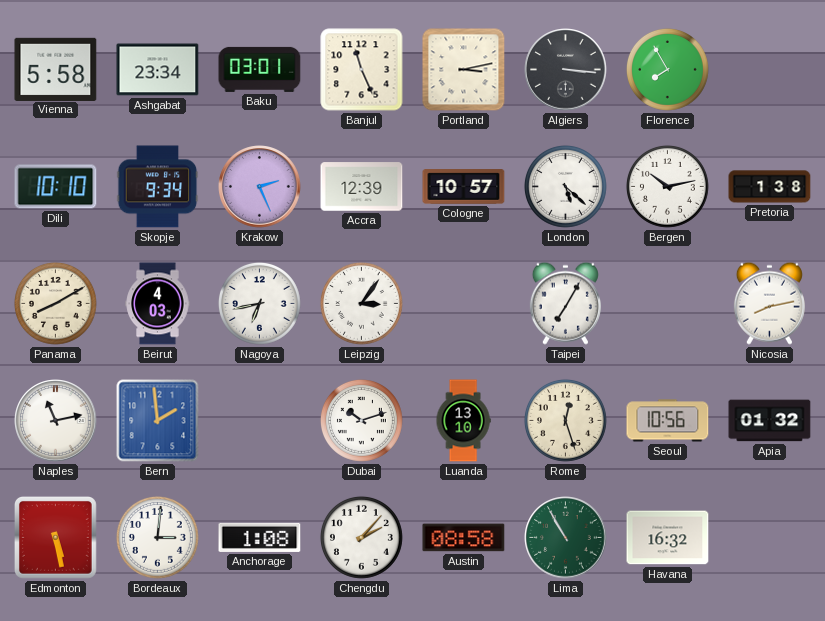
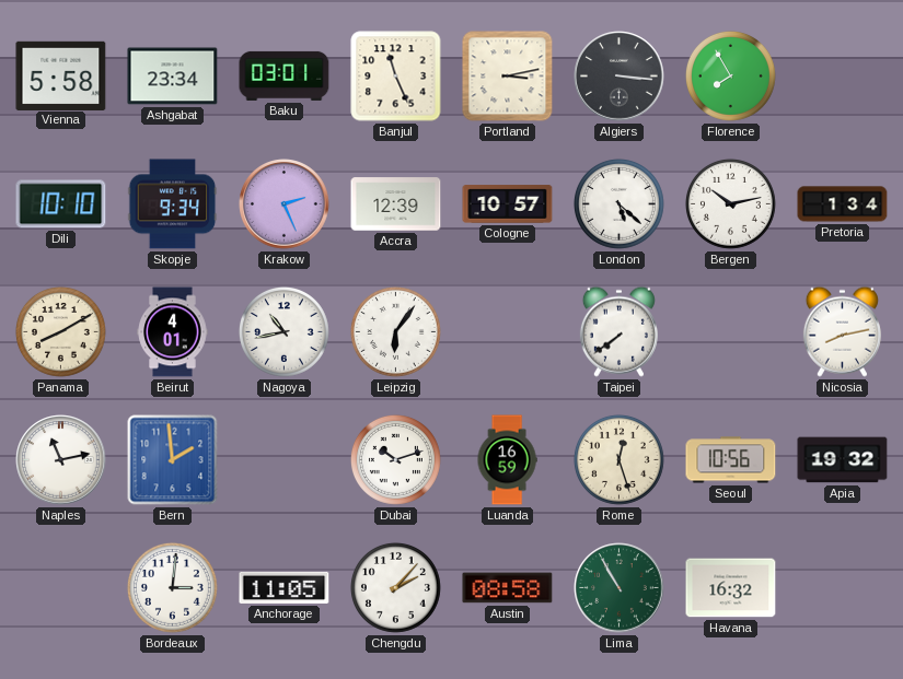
Pretoria: 1:38 -> 1:34 (843, 204)
Beirut: 4:03 -> 4:01 (173, 332)
Nagoya: 6:43 -> 10:43 (283, 331)
Leipzig: 3:06 -> 6:06 (395, 331)
Taipei: 7:05 -> 7:39 (618, 331)
Luanda: 13:10 -> 16:59 (507, 460)
Apia: 01:32 -> 19:32 (843, 460)
Edmonton: 5:28 -> none (55, 537)
Anchorage: 1:08 -> 11:05 (285, 587)
